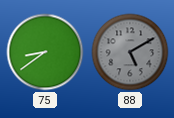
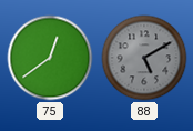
75: 8:39 -> 12:39 (50, 58)
